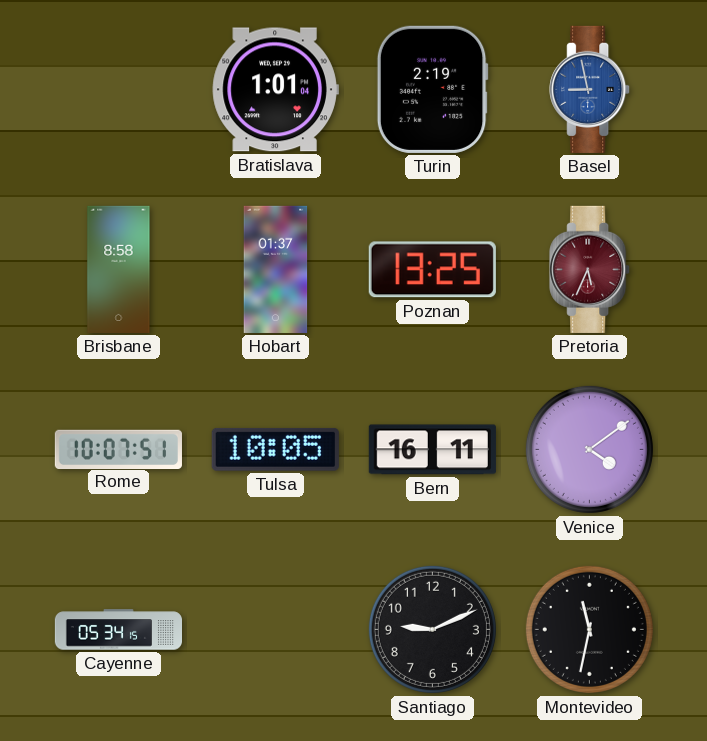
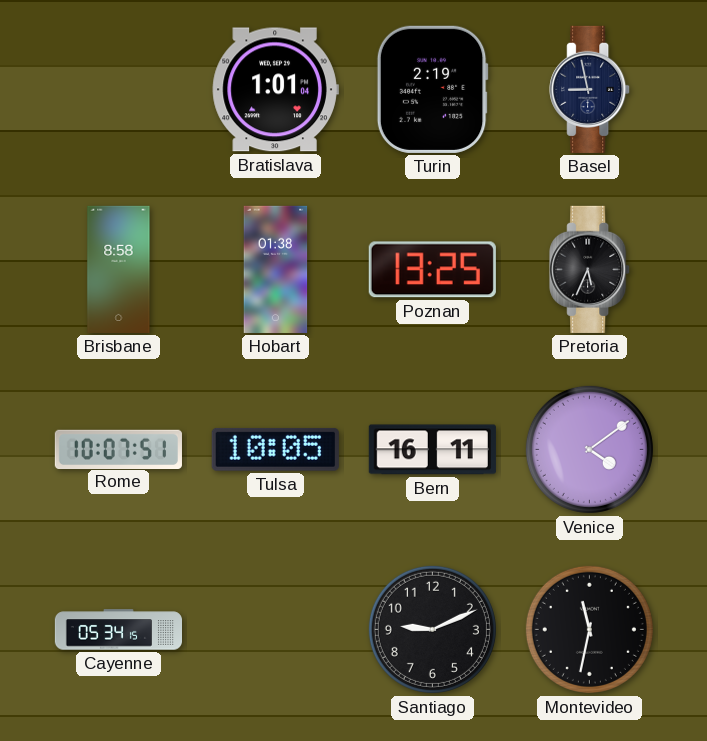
Basel dial: blue -> navy (590, 89)
Hobart: 01:37 -> 01:38 (276, 269)
Pretoria dial: burgundy -> black (590, 269)
